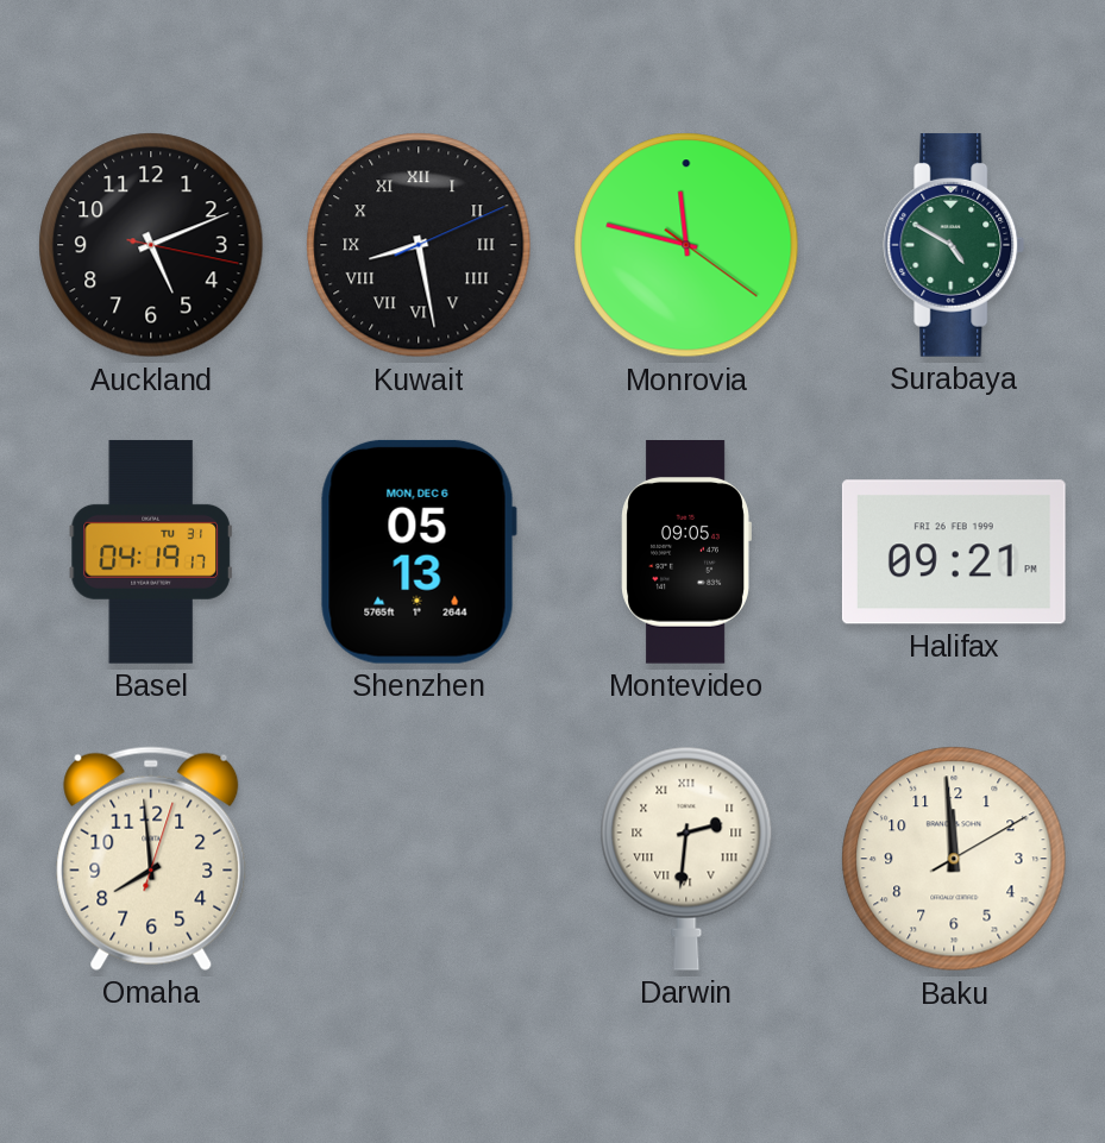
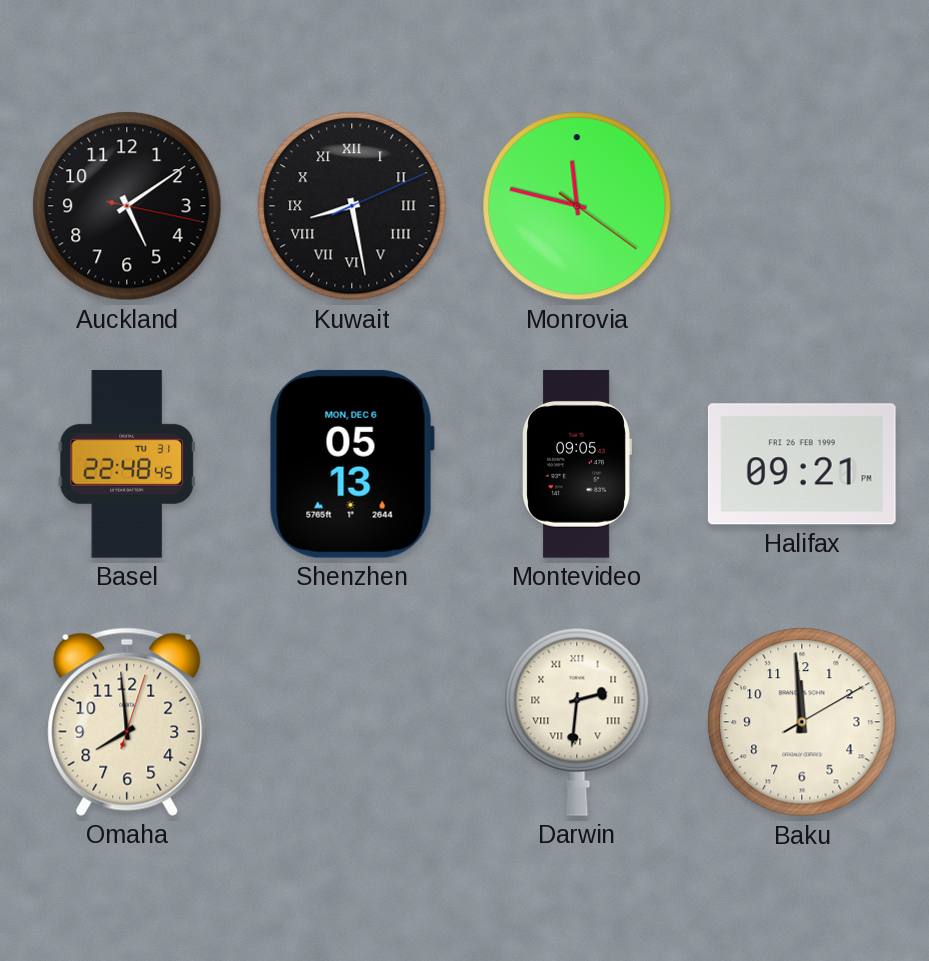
Auckland: 5:11 -> 5:09 (127, 206)
Surabaya: 4:50 -> none (954, 245)
Basel: 04:19 -> 22:48 (127, 464)
